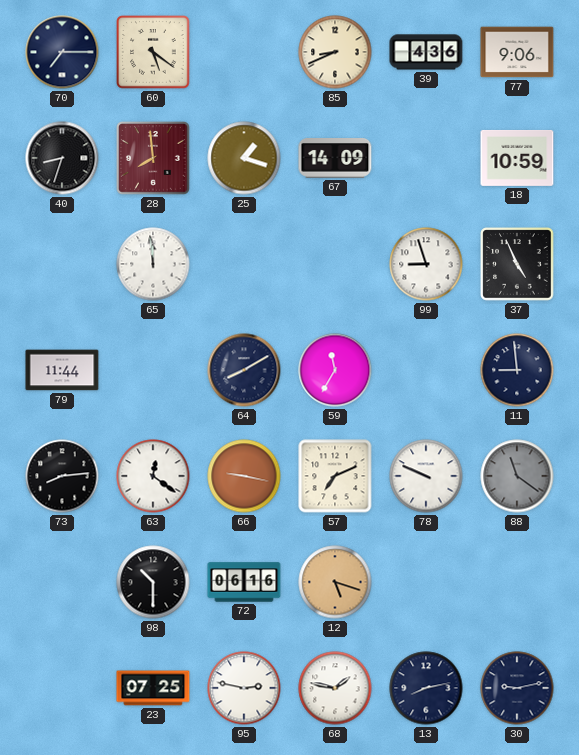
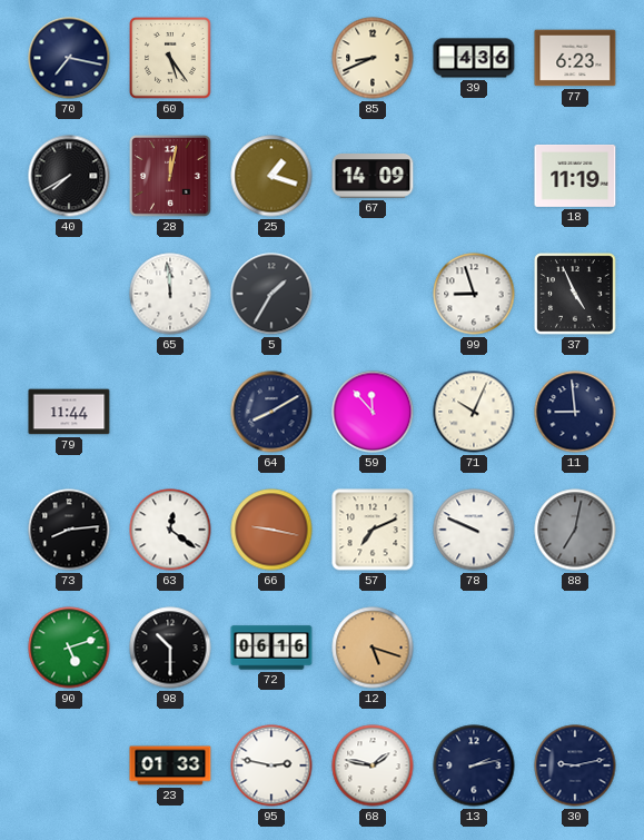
70: 7:15 -> 7:17 (69, 58)
60: 5:21 -> 5:24 (170, 58)
77: 9:06 -> 6:23 (575, 58)
40: 8:33 -> 7:40 (69, 176)
28: 7:59 -> 12:02 (171, 177)
18: 10:59 -> 11:19 (575, 176)
5: none -> 1:35 (271, 294)
59: 11:35 -> 11:53 (373, 412)
71: none -> 10:04 (474, 412)
88: 11:21 -> 7:02 (575, 530)
90: none -> 5:12 (69, 648)
23: 07:25 -> 01:33 (170, 765)
13: 8:13 -> 2:13 (474, 765)
